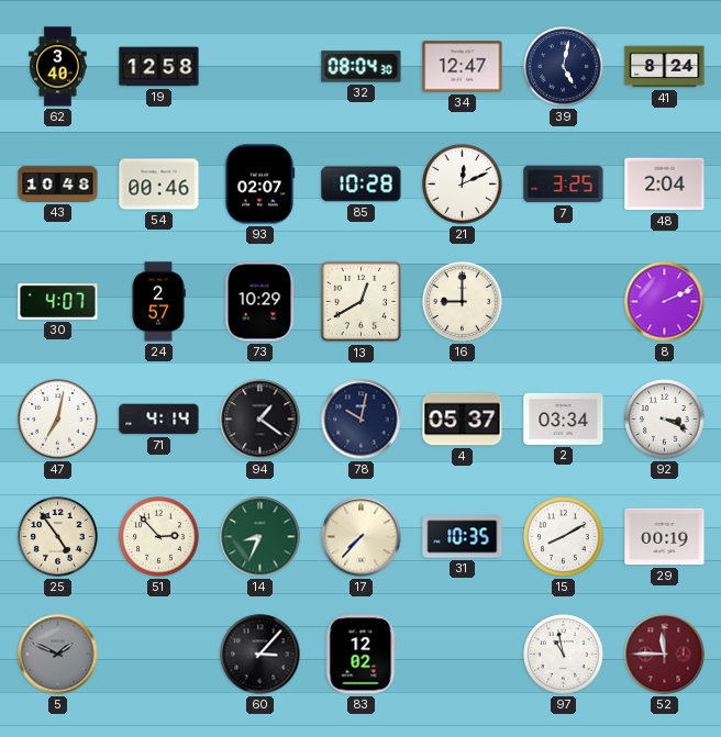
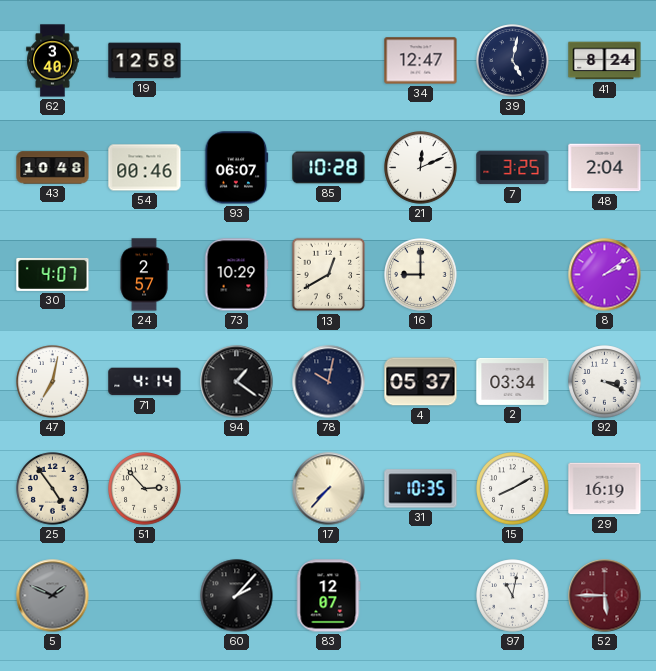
32: 08:04 -> none (362, 67)
93: 02:07 -> 06:07 (236, 168)
8: 2:11 -> 2:09 (605, 275)
14: 8:34 -> none (260, 537)
29: 00:19 -> 16:19 (605, 489)
60: 3:07 -> 2:07 (237, 596)
83: 12:02 -> 12:07 (329, 596)
97: 10:58 -> 11:02 (513, 596)
52: 11:45 -> 5:45 (605, 596)
